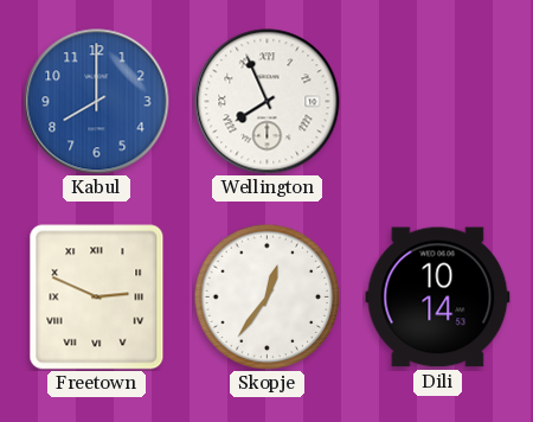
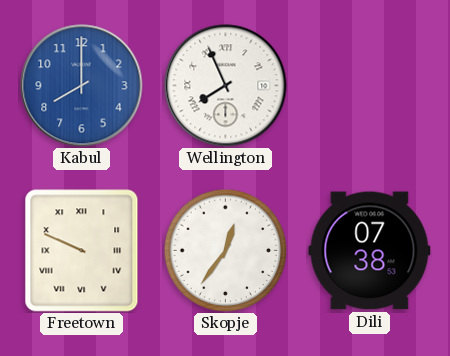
Freetown: 2:49 -> 9:49 (82, 251)
Dili: 10:14 -> 07:38 (370, 251)
